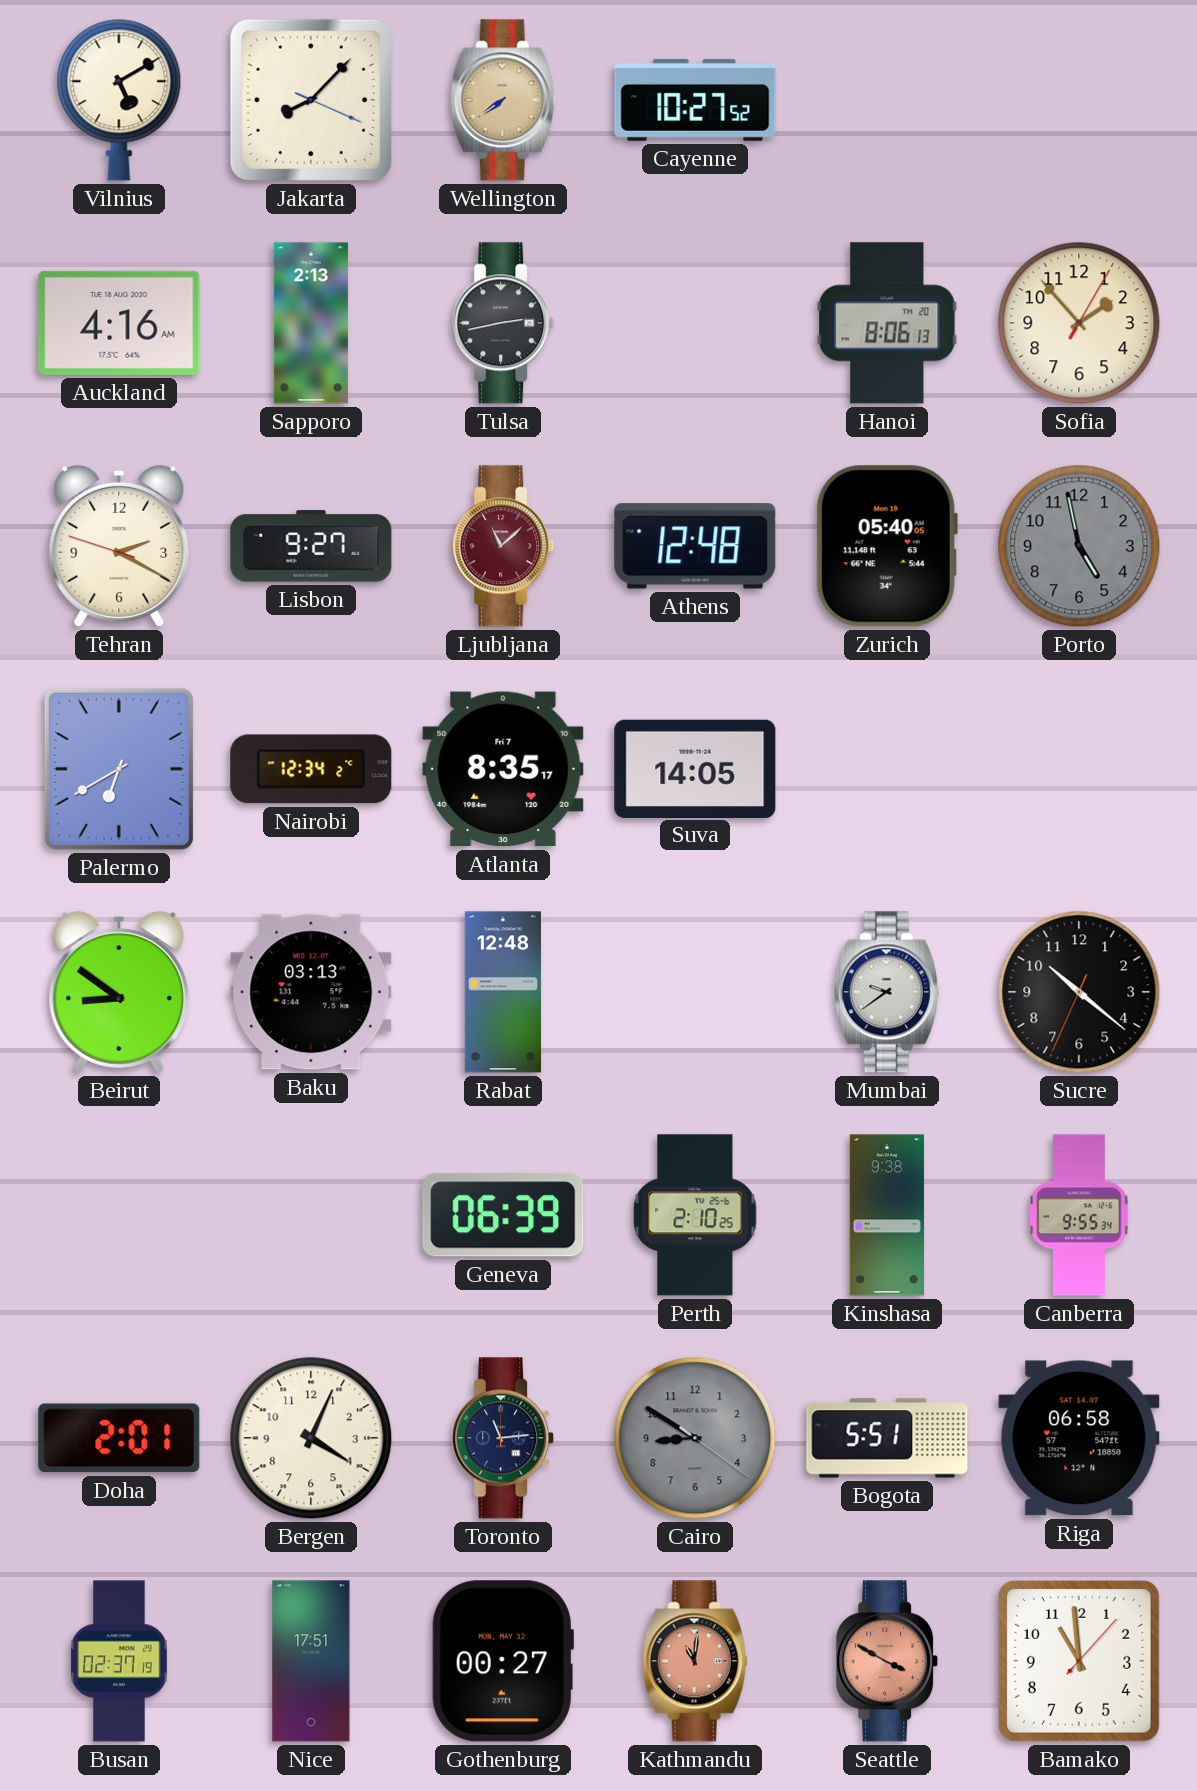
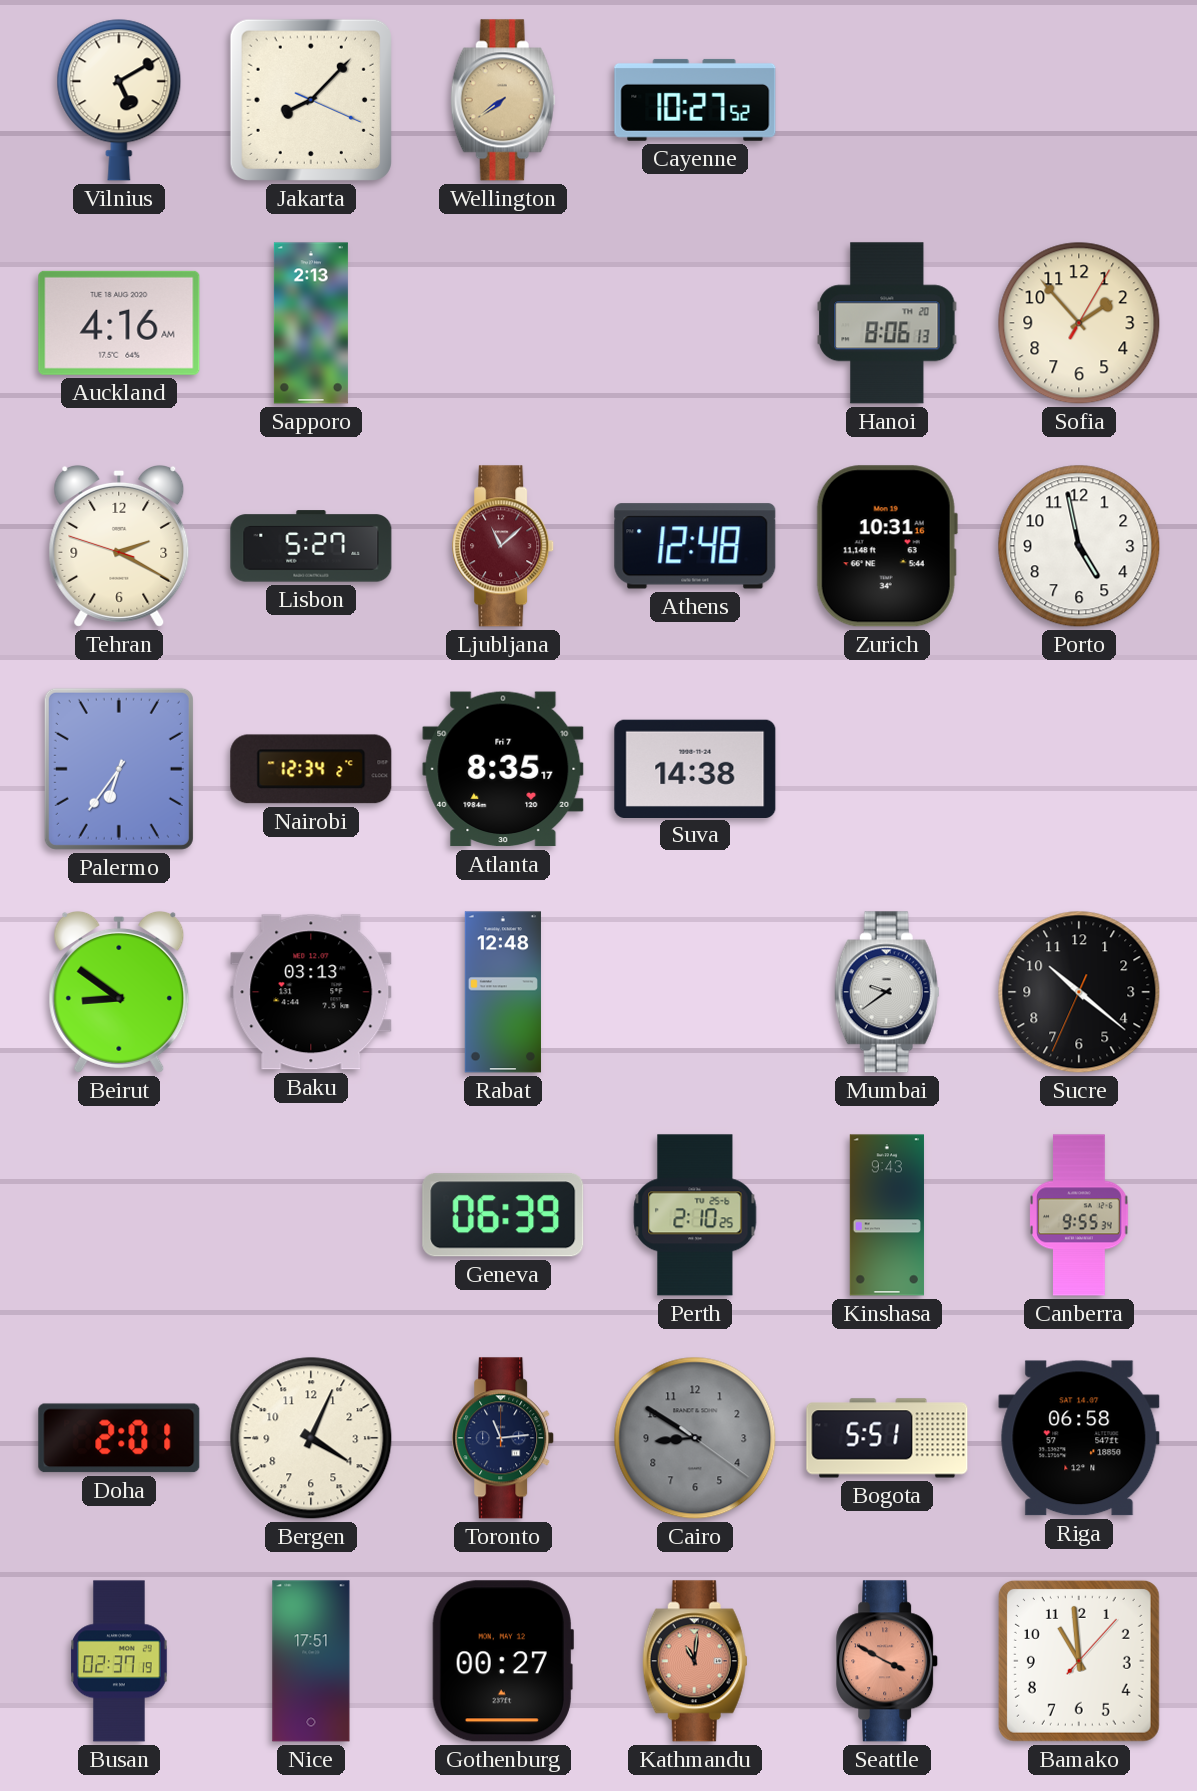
Tulsa: 2:43 -> none (504, 323)
Lisbon: 9:27 -> 5:27 (311, 546)
Zurich: 05:40 -> 10:31 (887, 546)
Porto dial: grey -> white (1079, 546)
Palermo: 6:40 -> 6:36 (119, 769)
Suva: 14:05 -> 14:38 (695, 768)
Kinshasa: 9:38 -> 9:43 (887, 1215)
